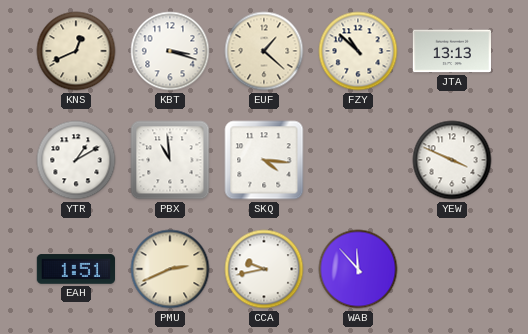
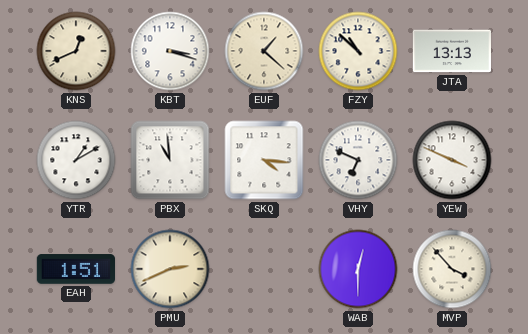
VHY: none -> 6:49 (358, 160)
CCA: 9:43 -> none (264, 269)
WAB: 11:53 -> 12:30 (358, 269)
MVP: none -> 3:53 (452, 269)
